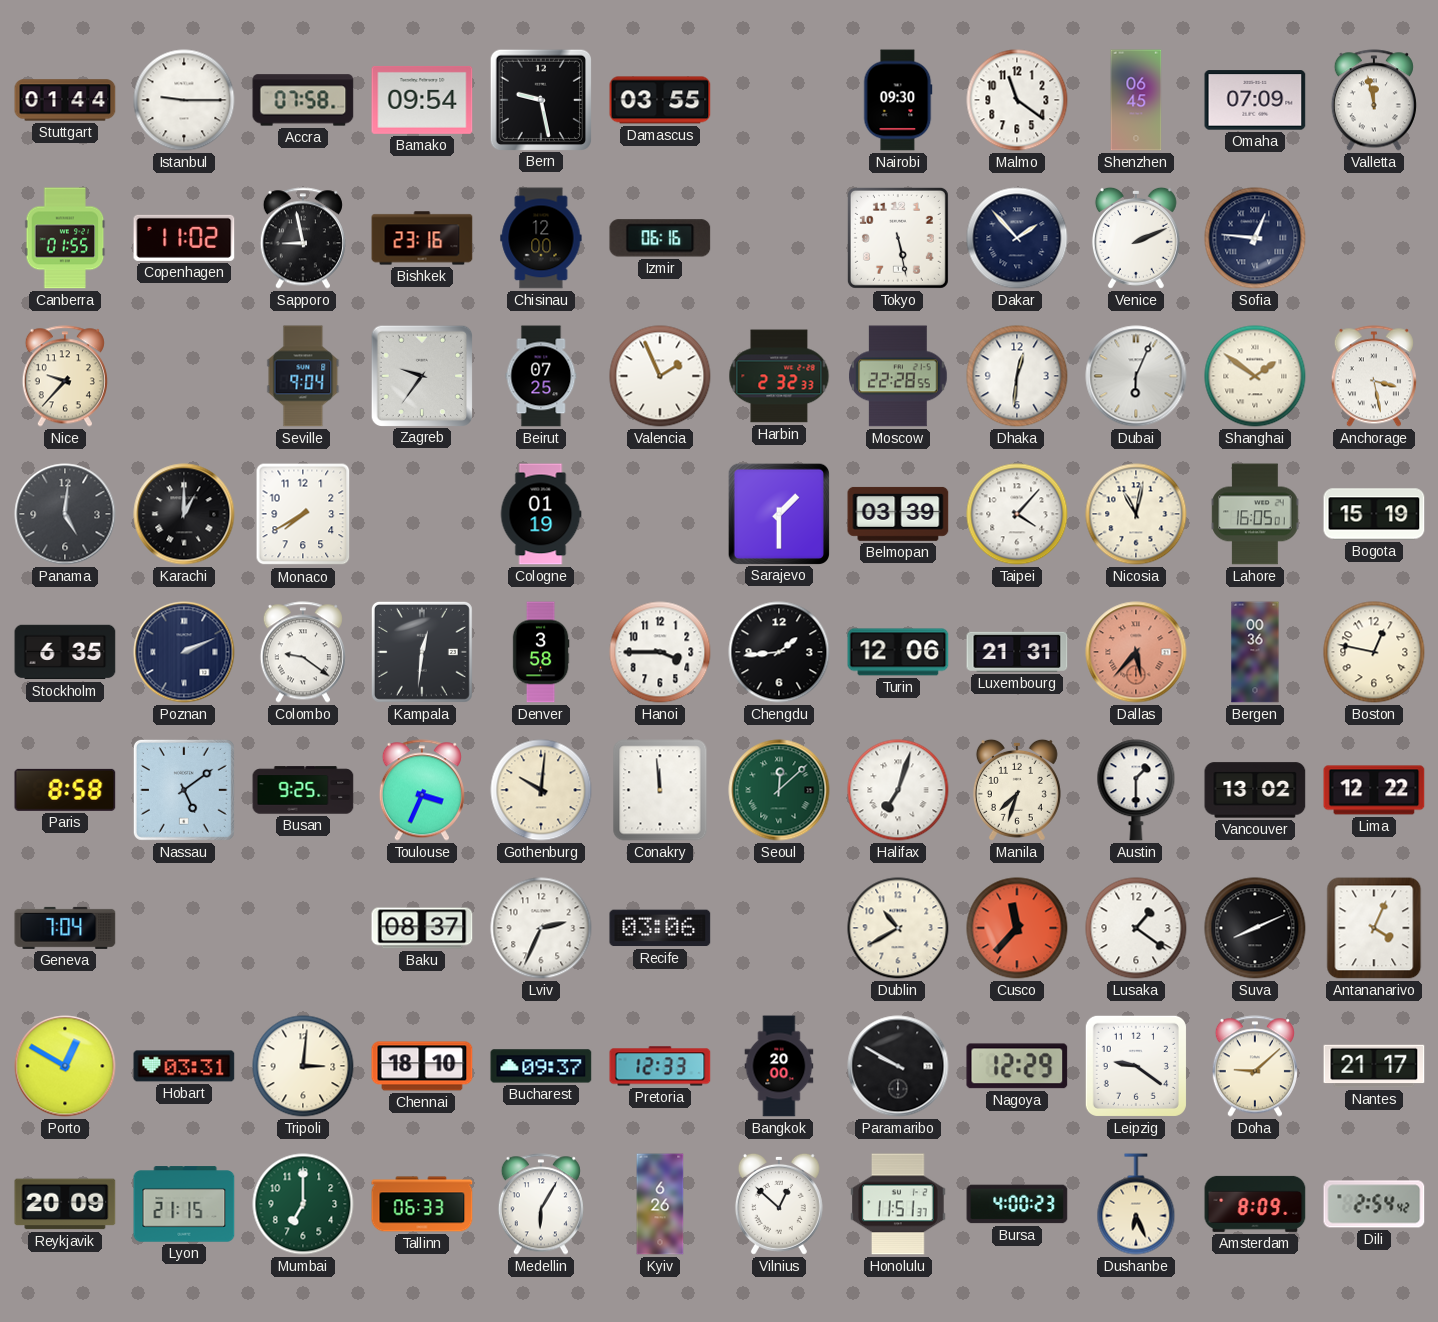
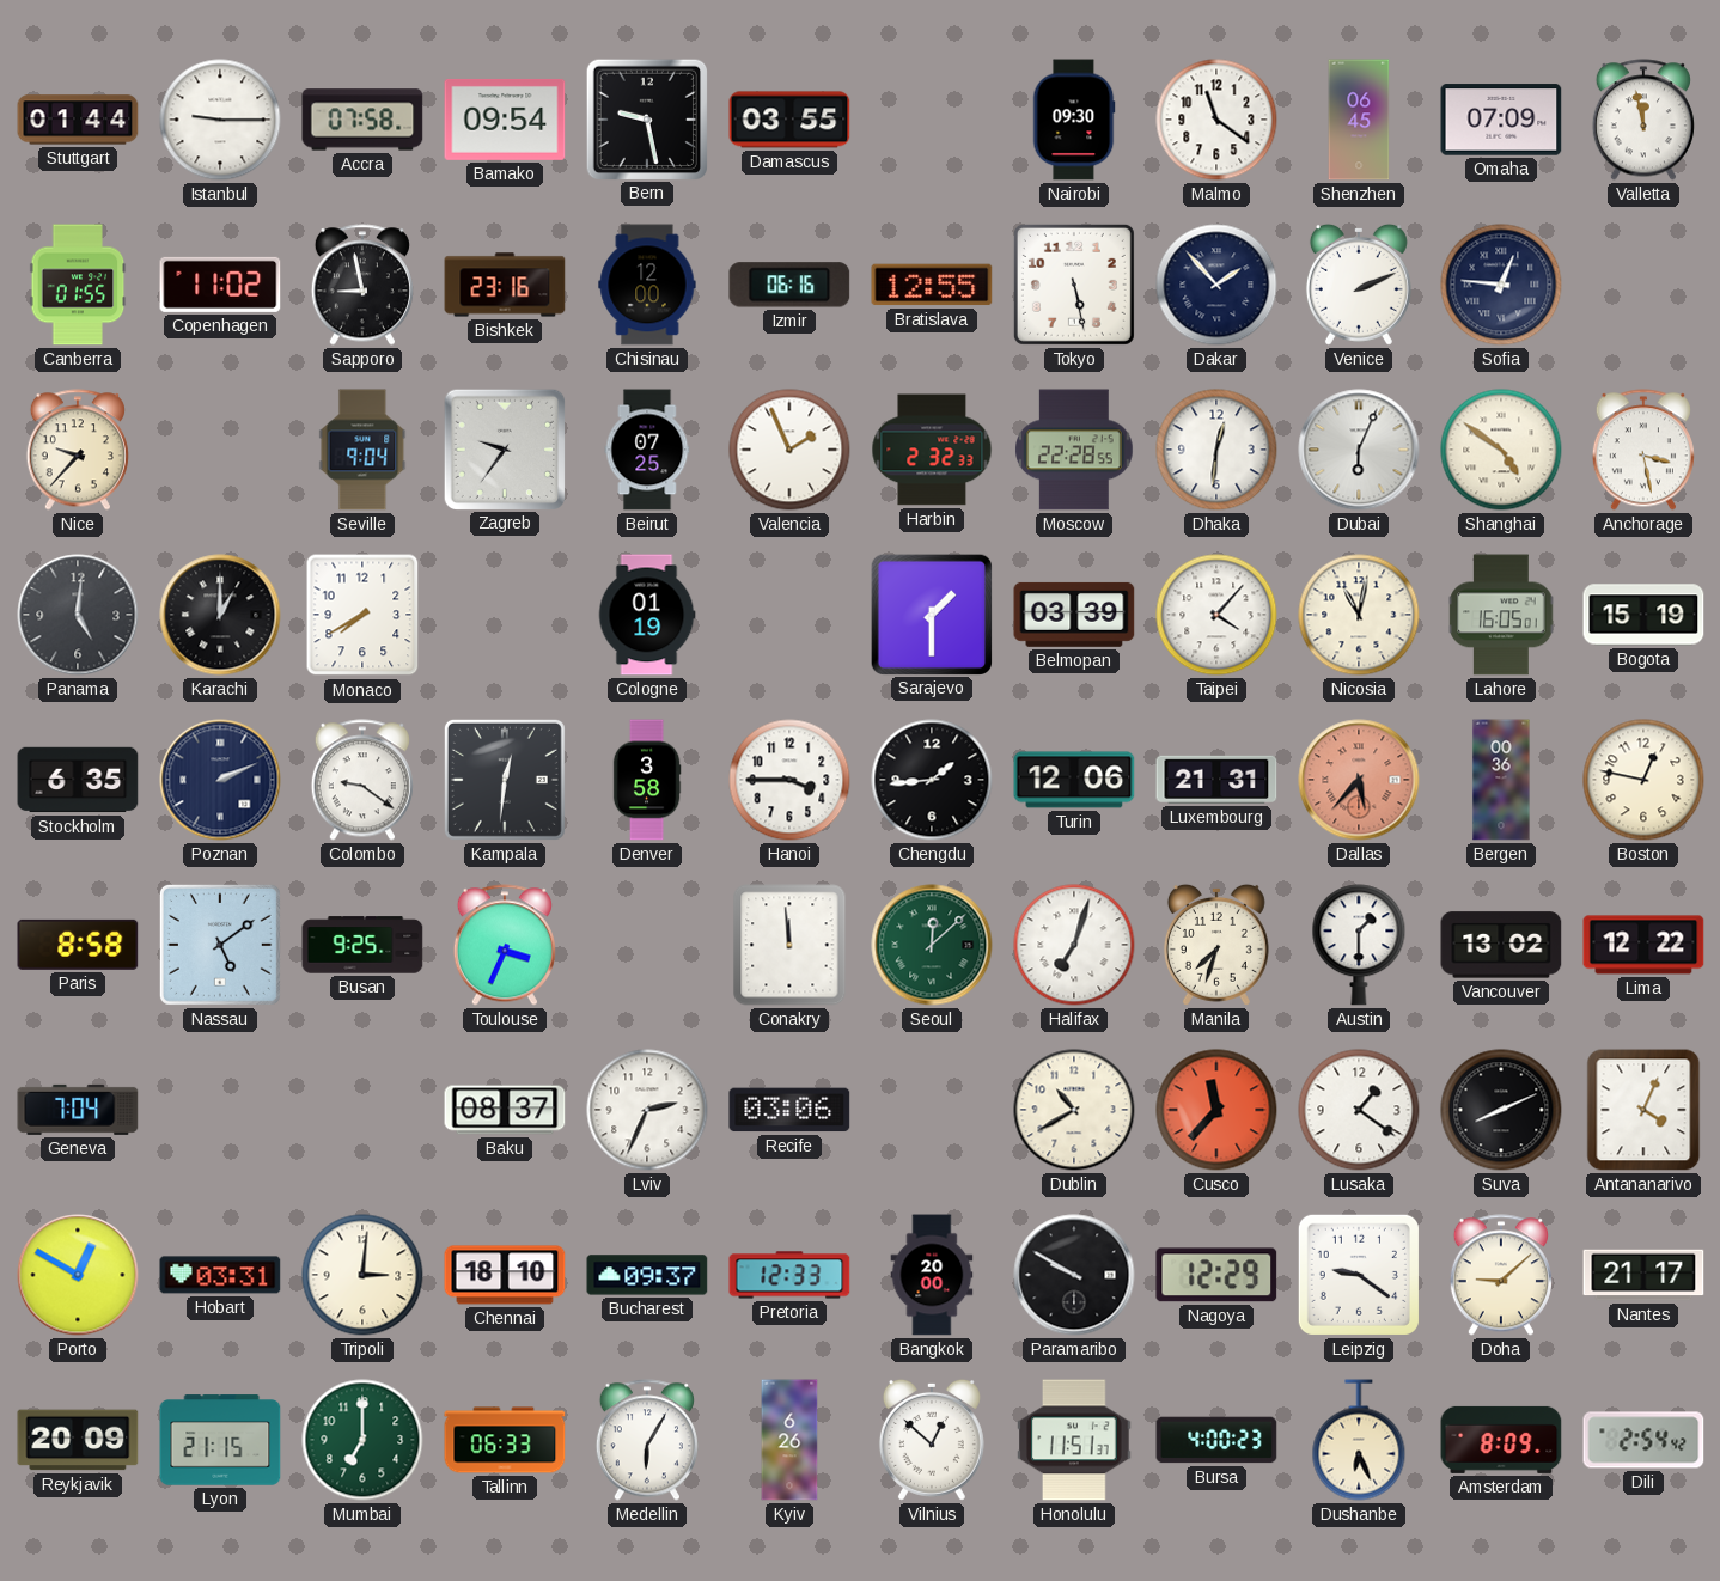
Bratislava: none -> 12:55 (932, 285)
Shanghai: 1:51 -> 4:51 (1501, 450)
Gothenburg: 10:01 -> none (541, 790)
